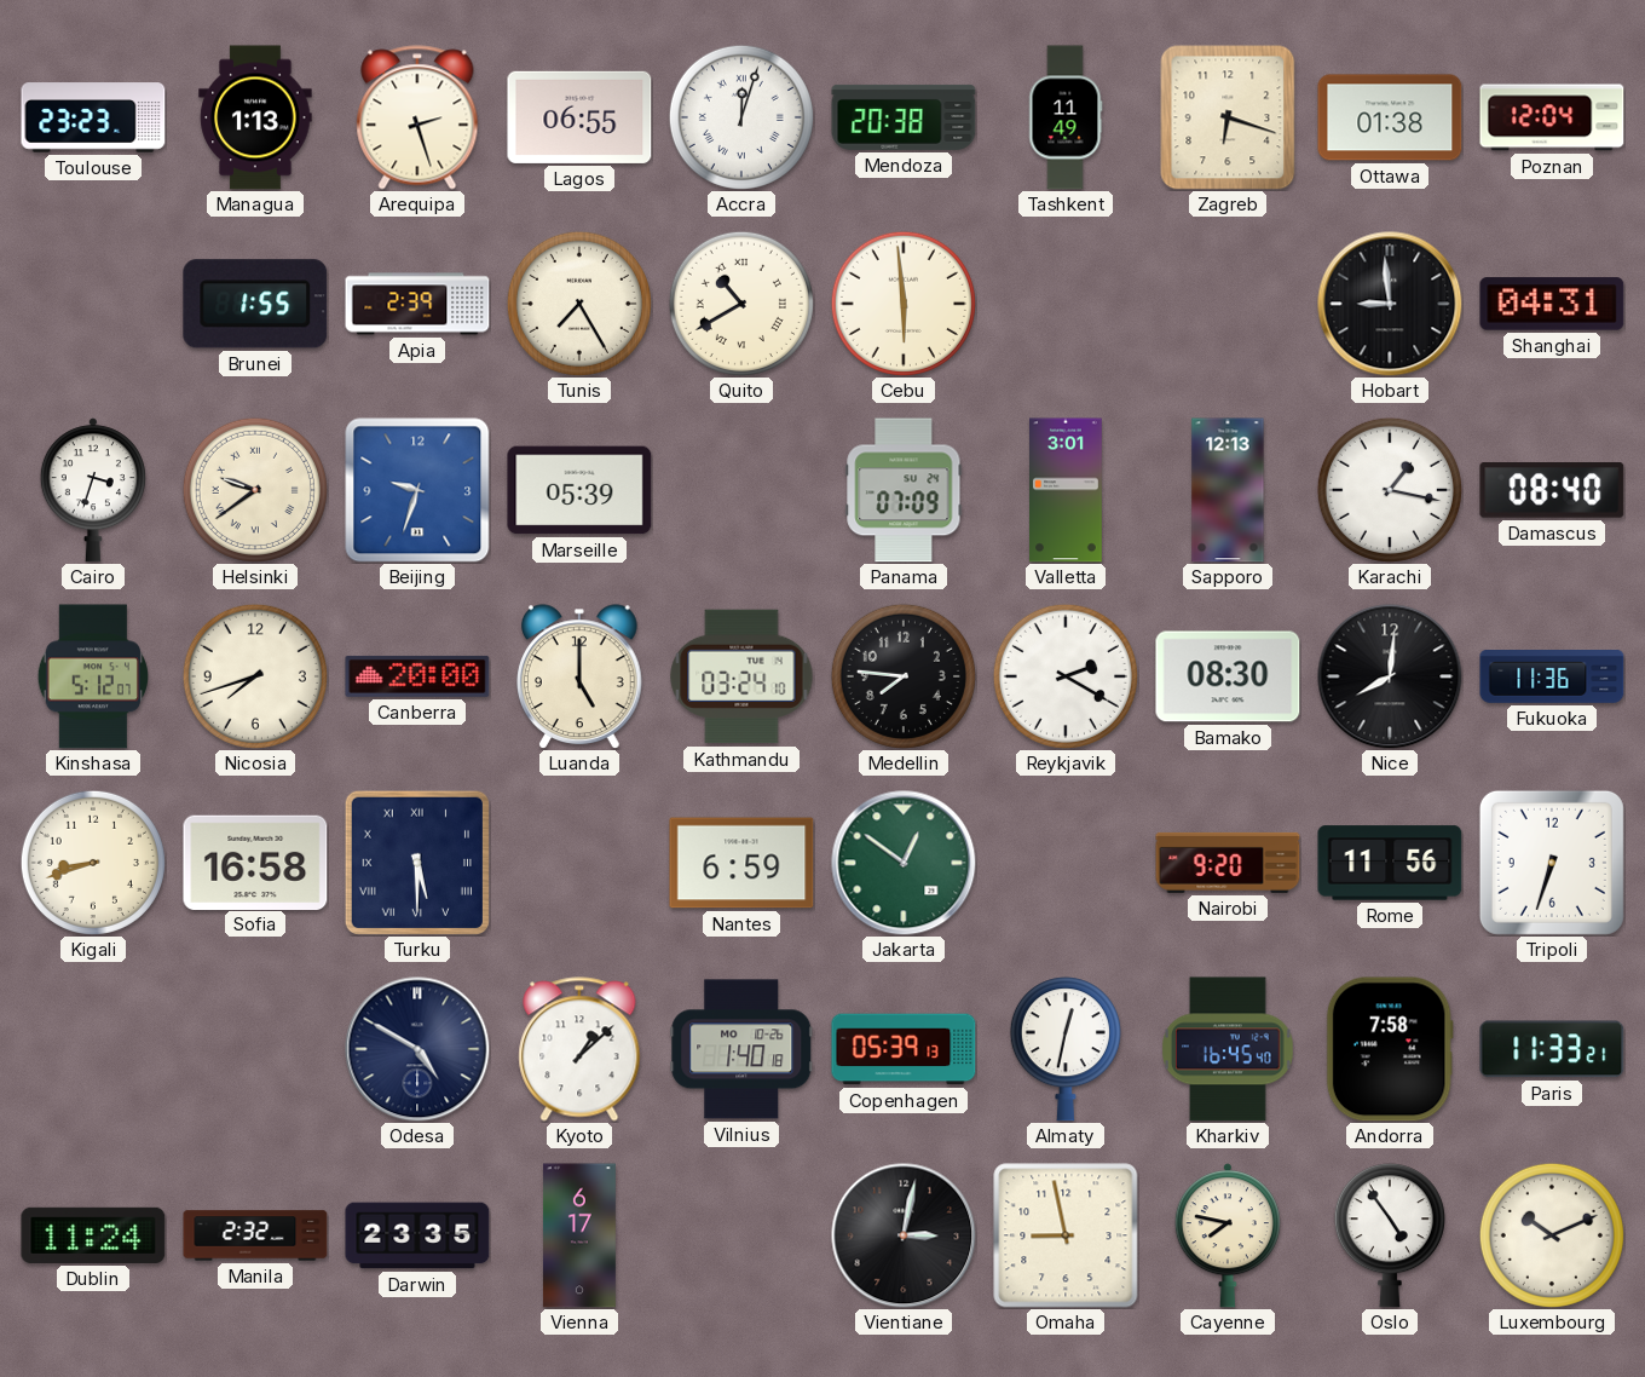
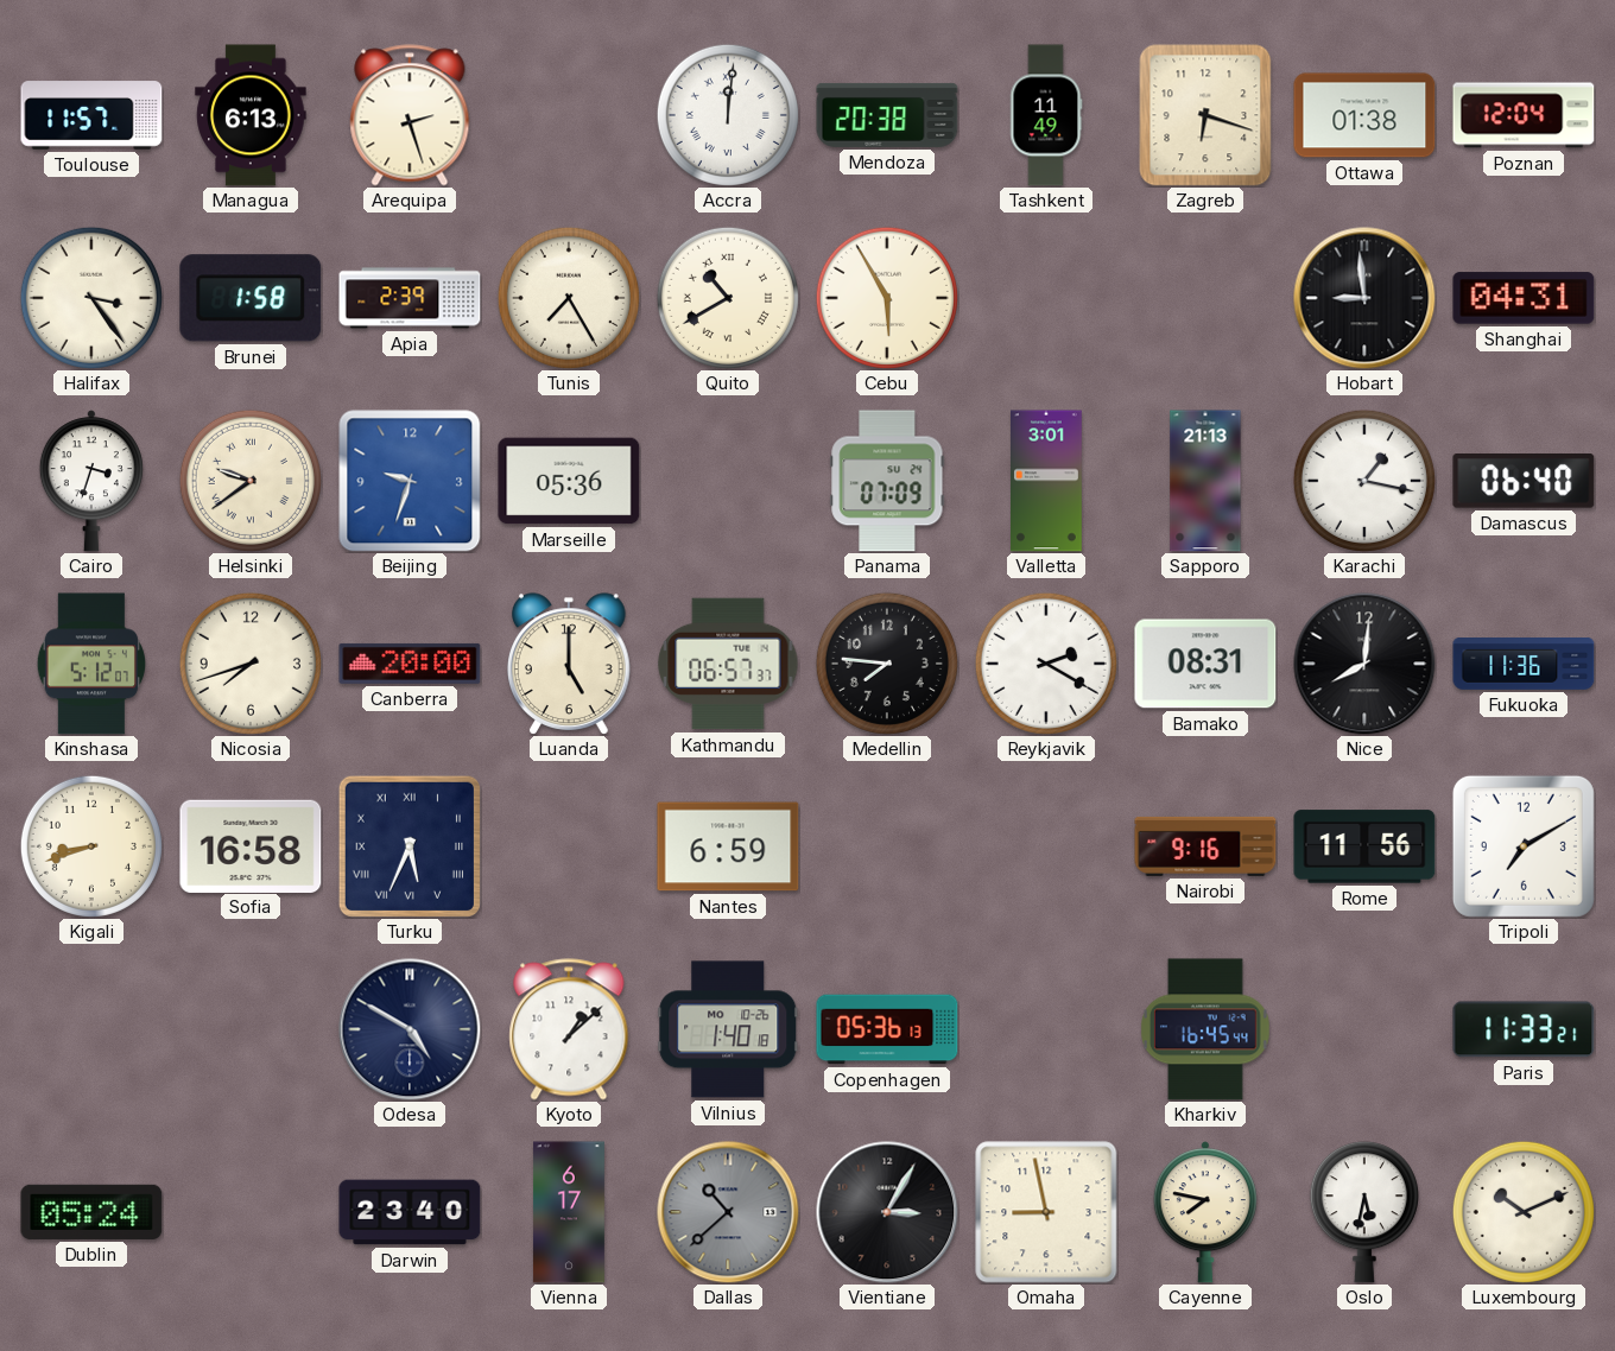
Toulouse: 23:23 -> 11:57 (91, 115)
Managua: 1:13 -> 6:13 (251, 115)
Lagos: 06:55 -> none (579, 117)
Accra: 12:03 -> 12:01 (728, 115)
Halifax: none -> 3:24 (91, 298)
Brunei: 1:55 -> 1:58 (251, 298)
Cebu: 5:59 -> 5:55 (887, 298)
Marseille: 05:39 -> 05:36 (569, 481)
Sapporo: 12:13 -> 21:13 (1205, 481)
Damascus: 08:40 -> 06:40 (1524, 482)
Kathmandu: 03:24 -> 06:57 (728, 664)
Bamako: 08:30 -> 08:31 (1205, 664)
Turku: 5:30 -> 5:34 (410, 846)
Jakarta: 12:51 -> none (904, 863)
Nairobi: 9:20 -> 9:16 (1205, 846)
Tripoli: 6:33 -> 7:10 (1524, 846)
Copenhagen: 05:39 -> 05:36 (887, 1029)
Almaty: 12:32 -> none (1066, 1049)
Kharkiv: 16:45:40 -> 16:45:44 (1206, 1029)
Andorra: 7:58 -> none (1390, 1049)
Dublin: 11:24 -> 05:24 (91, 1212)
Manila: 2:32 -> none (255, 1235)
Darwin: 23:35 -> 23:40 (410, 1212)
Dallas: none -> 10:38 (728, 1212)
Vientiane: 3:02 -> 3:05 (887, 1212)
Oslo: 4:54 -> 5:32 (1364, 1212)
